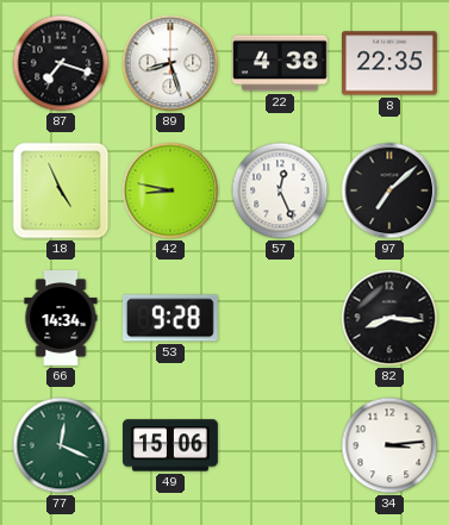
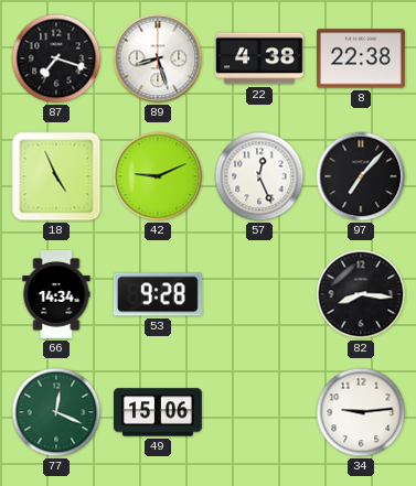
8: 22:35 -> 22:38 (362, 58)
42: 8:47 -> 9:11 (158, 176)
97: 7:08 -> 7:07 (361, 176)
34: 3:14 -> 9:14 (361, 412)
